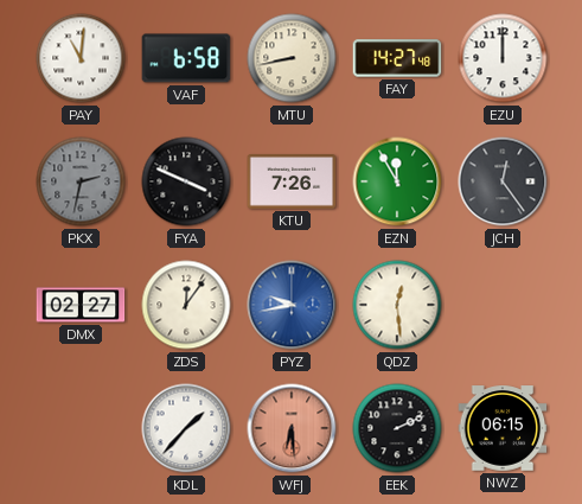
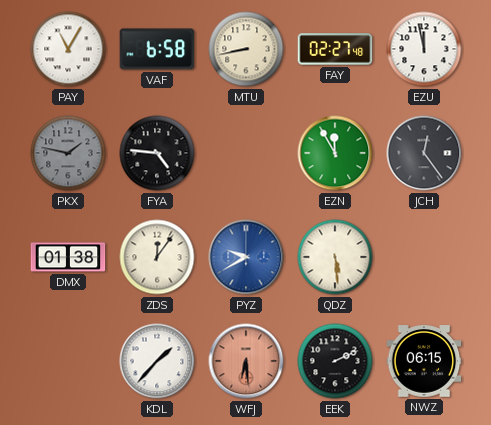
PAY: 11:01 -> 11:05 (68, 49)
FAY: 14:27 -> 02:27 (335, 49)
EZU: 12:00 -> 11:58 (424, 49)
PKX: 2:32 -> 1:47 (68, 153)
FYA: 3:49 -> 4:46 (157, 153)
KTU: 7:26 -> none (292, 183)
DMX: 02:27 -> 01:38 (68, 257)
PYZ: 9:43 -> 9:40 (246, 257)
QDZ: 12:29 -> 5:29 (335, 257)
